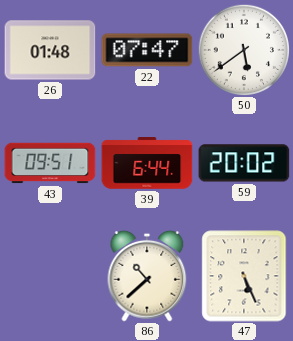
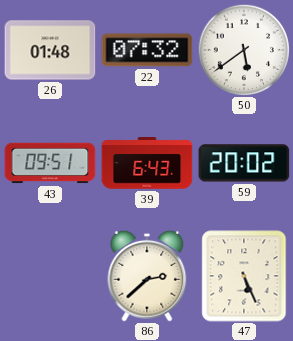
22: 07:47 -> 07:32 (147, 50)
39: 6:44 -> 6:43 (147, 163)
86: 10:38 -> 2:38 (147, 276)
